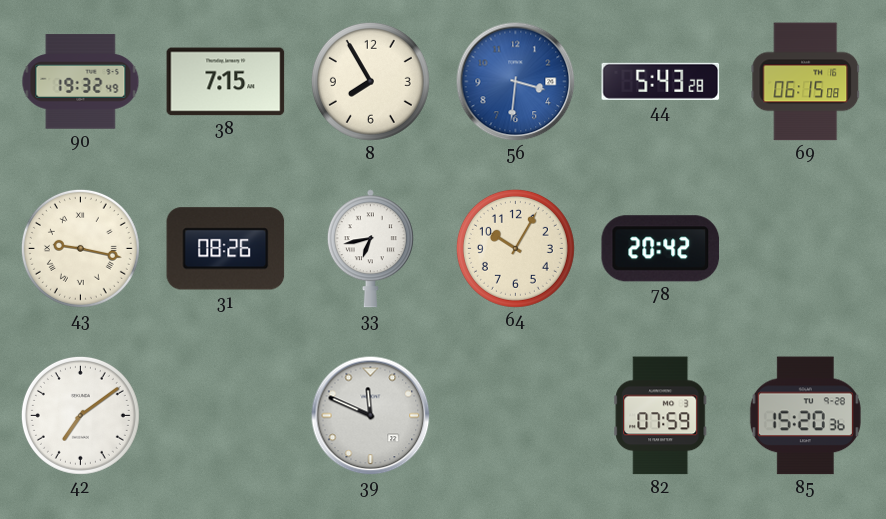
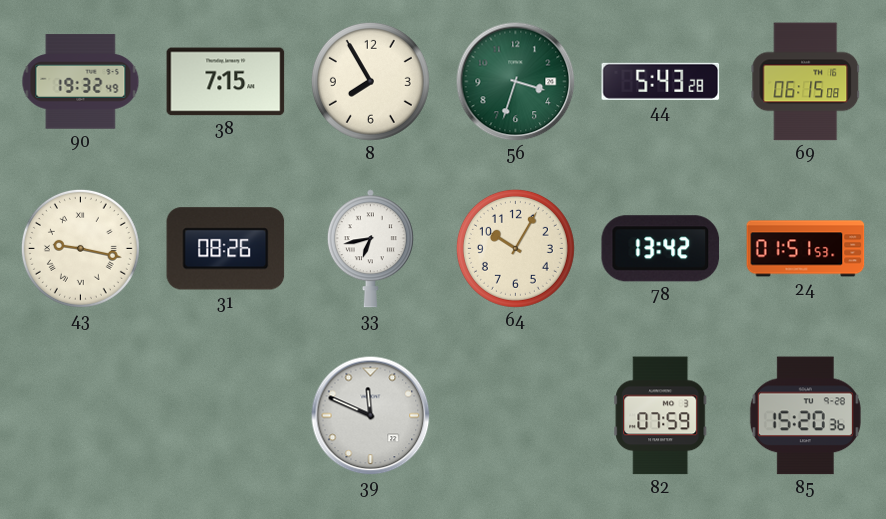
56: 3:31 -> 3:33 (516, 82)
56 dial: blue -> green (516, 82)
78: 20:42 -> 13:42 (661, 249)
24: none -> 01:51 (806, 249)
42: 7:09 -> none (80, 415)
